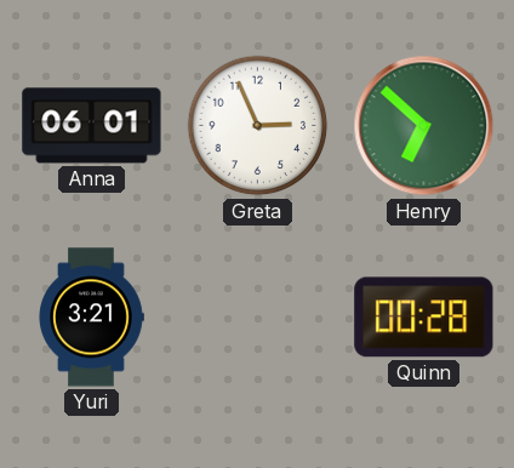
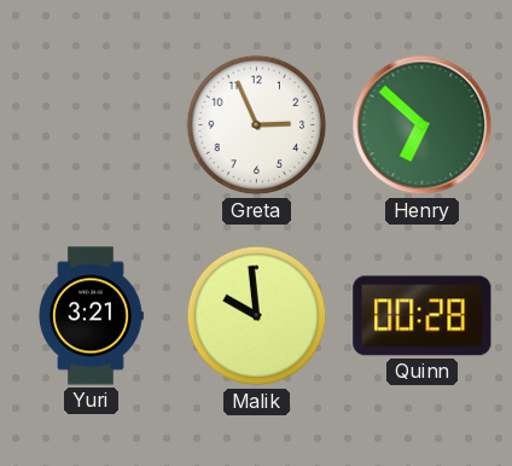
Anna: 06:01 -> none (92, 126)
Malik: none -> 9:59 (257, 316)
